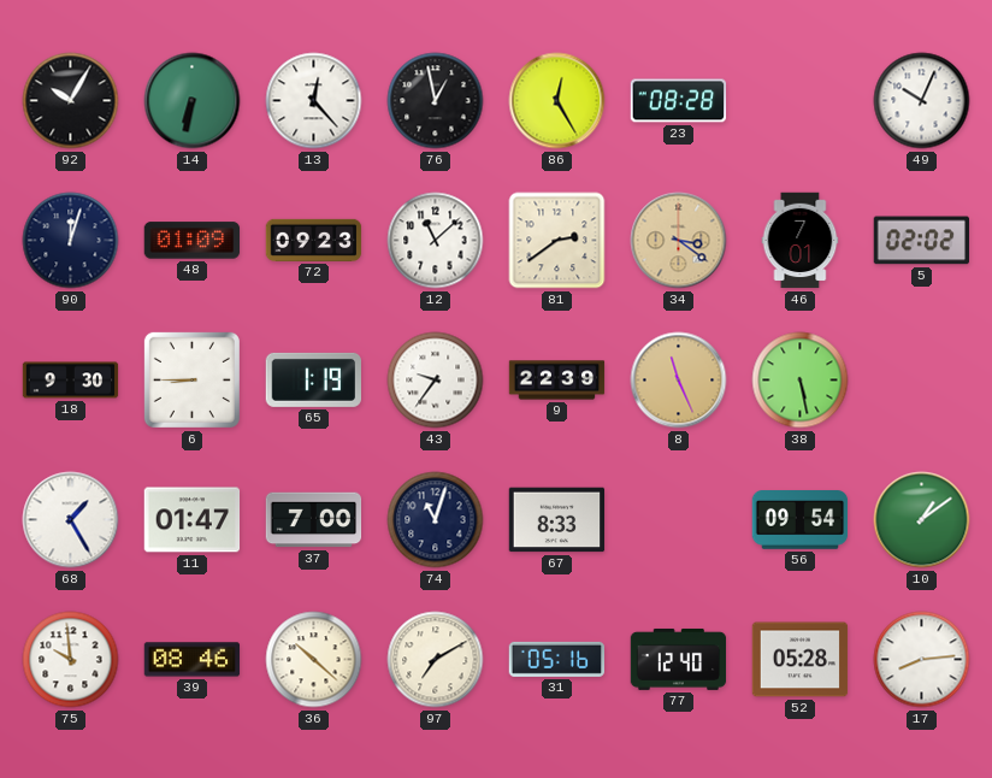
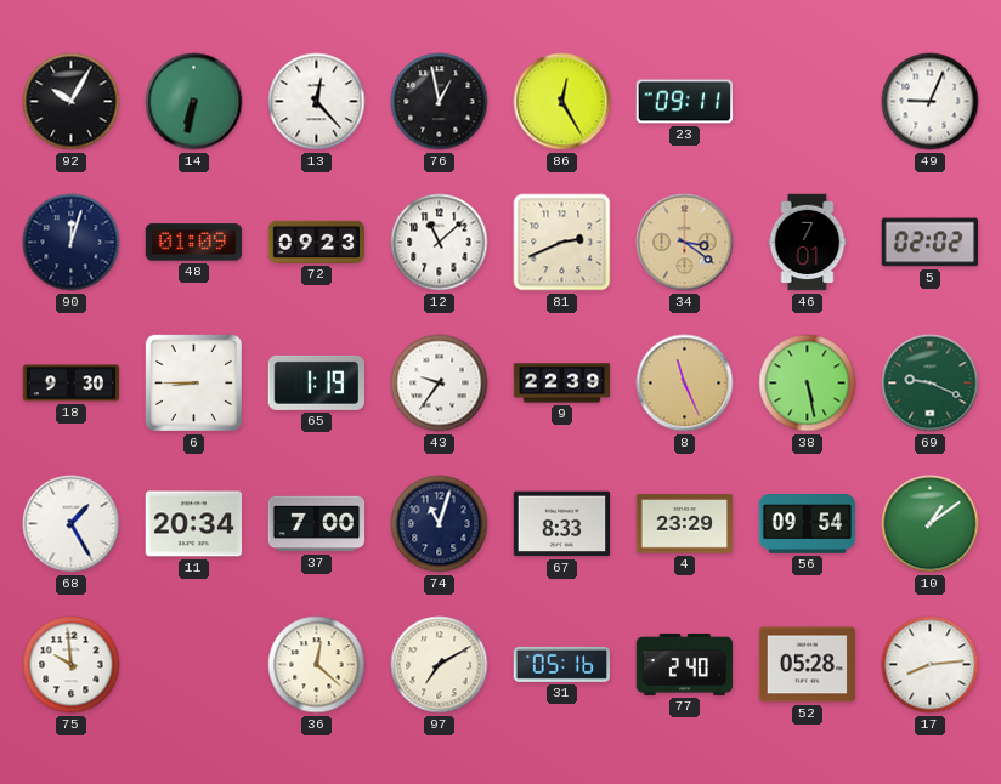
23: 08:28 -> 09:11 (685, 102)
49: 10:04 -> 9:04 (931, 102)
81: 2:39 -> 2:41 (562, 243)
69: none -> 9:19 (931, 384)
11: 01:47 -> 20:34 (194, 524)
4: none -> 23:29 (685, 524)
39: 08:46 -> none (193, 660)
36: 10:22 -> 12:22 (317, 665)
77: 12:40 -> 2:40 (685, 664)
